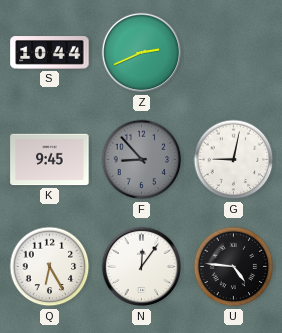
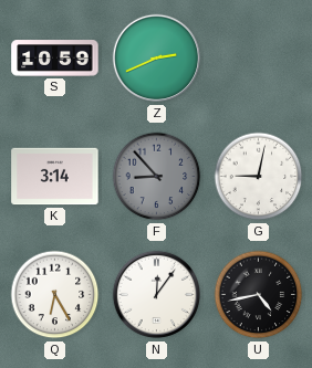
S: 10:44 -> 10:59 (55, 59)
K: 9:45 -> 3:14 (55, 177)
U: 4:46 -> 4:43 (259, 295)
